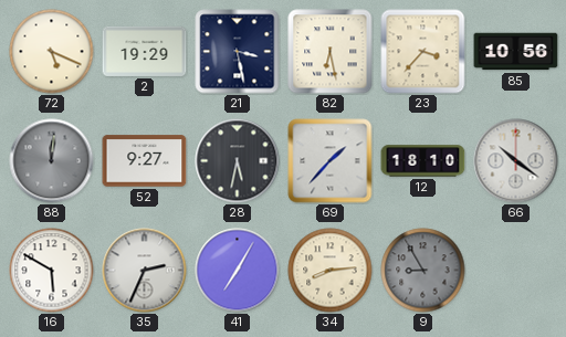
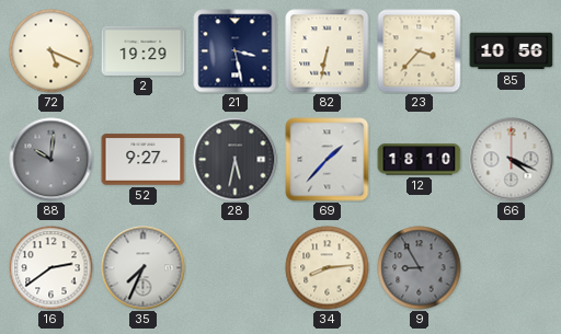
82: 6:28 -> 6:32 (328, 51)
88: 12:01 -> 10:01 (51, 160)
66: 10:21 -> 4:19 (512, 160)
16: 5:50 -> 2:39 (51, 268)
35: 2:34 -> 7:34 (144, 268)
41: 7:05 -> none (238, 271)
